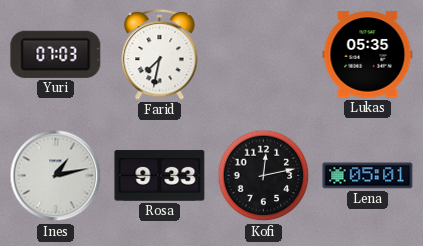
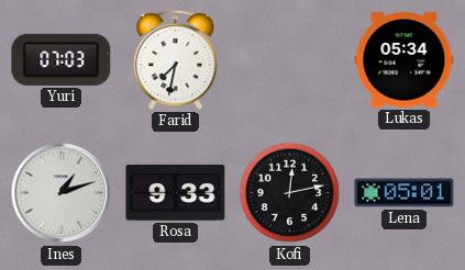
Lukas: 05:35 -> 05:34 (405, 60)
Ines: 1:13 -> 1:12 (62, 193)
